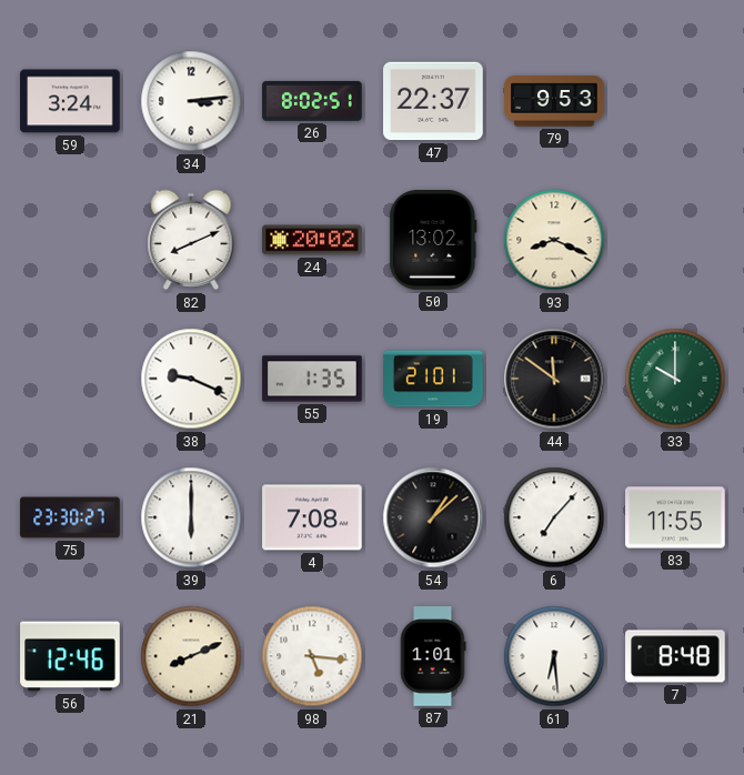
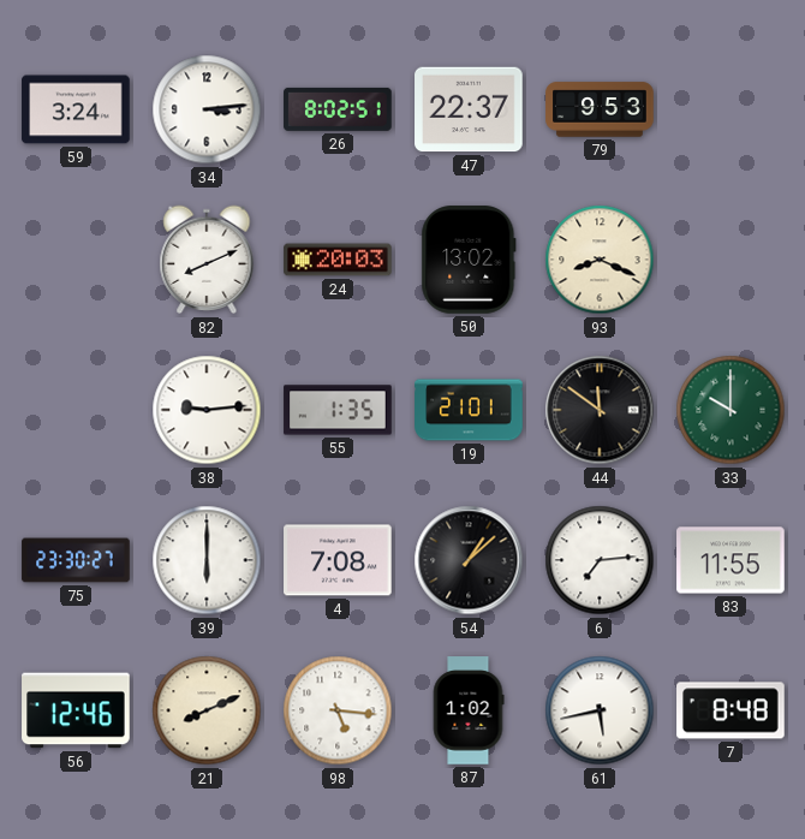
24: 20:02 -> 20:03 (338, 260)
38: 9:19 -> 9:14 (207, 410)
6: 7:07 -> 7:14 (600, 560)
87: 1:01 -> 1:02 (469, 710)
61: 6:29 -> 5:43 (600, 710)
